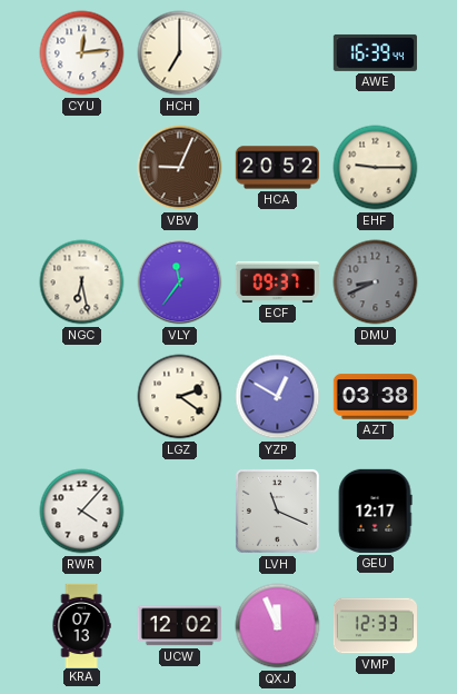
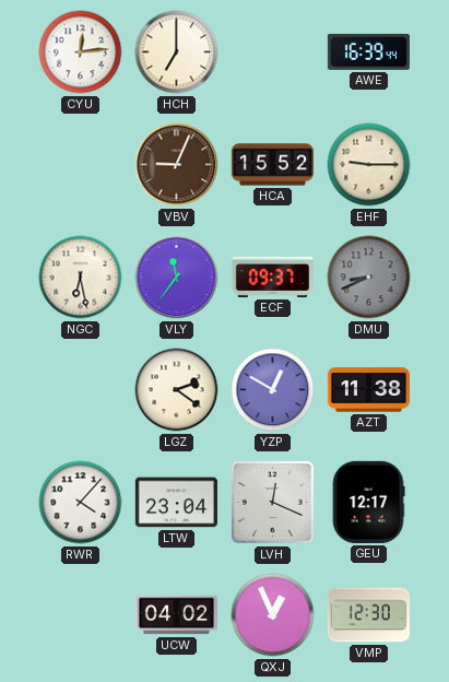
HCA: 20:52 -> 15:52 (272, 165)
AZT: 03:38 -> 11:38 (368, 390)
LTW: none -> 23:04 (176, 503)
LVH: 11:19 -> 12:19 (272, 502)
KRA: 07:13 -> none (81, 625)
UCW: 12:02 -> 04:02 (176, 615)
QXJ: 11:56 -> 12:56 (273, 615)
VMP: 12:33 -> 12:30 (368, 615)
